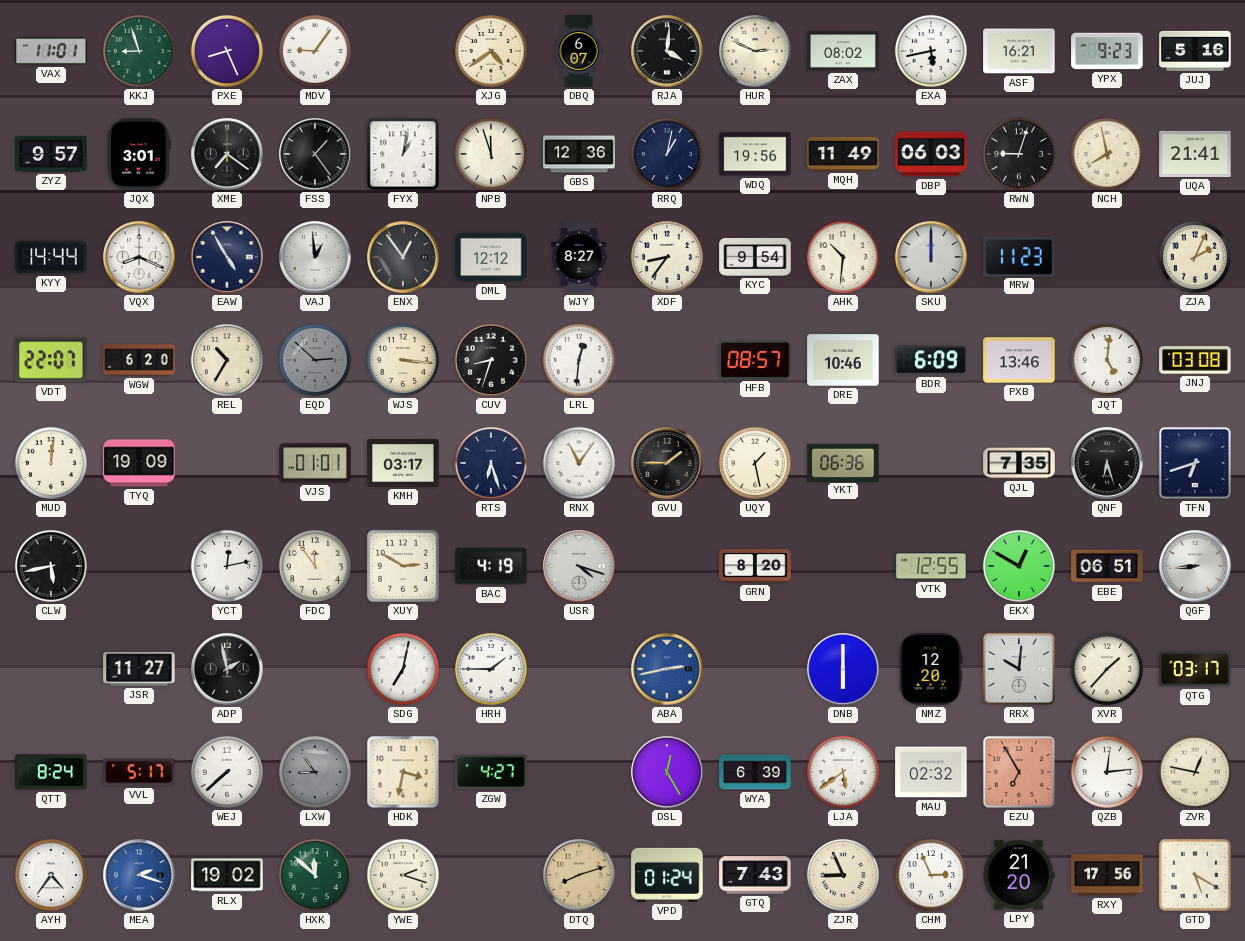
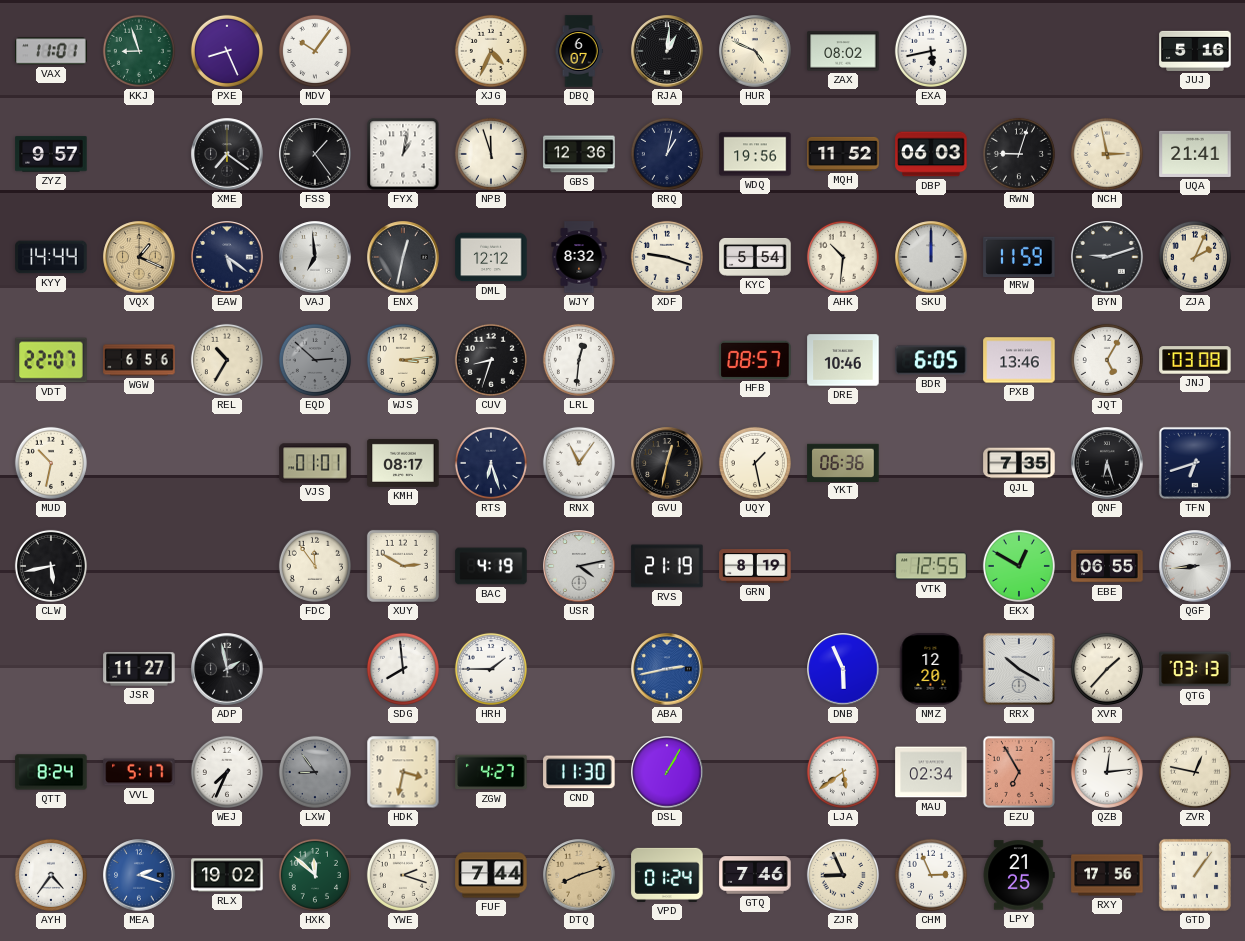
MDV: 9:06 -> 10:06 (315, 51)
XJG: 4:39 -> 4:34 (491, 51)
RJA: 4:01 -> 1:01 (667, 51)
HUR: 2:49 -> 4:49 (755, 51)
ASF: 16:21 -> none (1019, 51)
YPX: 9:23 -> none (1107, 51)
JQX: 3:01 -> none (139, 154)
MQH: 11:49 -> 11:52 (843, 154)
NCH: 7:58 -> 2:58 (1107, 154)
VQX: 8:19 -> 1:19 (139, 257)
VQX dial: white -> champagne (139, 257)
EAW: 4:55 -> 5:21 (227, 257)
VAJ: 12:59 -> 6:59 (315, 257)
ENX: 12:54 -> 12:32 (403, 257)
WJY: 8:27 -> 8:32 (579, 257)
XDF: 8:36 -> 9:18 (667, 257)
KYC: 9:54 -> 5:54 (755, 257)
MRW: 11:23 -> 11:59 (1019, 256)
BYN: none -> 9:12 (1107, 257)
WGW: 6:20 -> 6:56 (139, 360)
WJS: 3:16 -> 3:14 (403, 360)
BDR: 6:09 -> 6:05 (931, 360)
JQT: 5:01 -> 5:05 (1107, 360)
MUD: 12:01 -> 10:32 (51, 463)
TYQ: 19:09 -> none (139, 463)
KMH: 03:17 -> 08:17 (403, 463)
GVU: 1:45 -> 12:32 (667, 463)
YCT: 12:13 -> none (227, 566)
USR: 4:18 -> 4:13 (579, 566)
RVS: none -> 21:19 (667, 566)
GRN: 8:20 -> 8:19 (755, 566)
EBE: 06:51 -> 06:55 (1107, 566)
SDG: 7:02 -> 7:59 (403, 669)
DNB: 6:00 -> 5:56 (843, 669)
RRX: 10:01 -> 10:20 (1019, 669)
QTG: 03:17 -> 03:13 (1195, 669)
WEJ: 7:38 -> 7:34 (227, 772)
CND: none -> 11:30 (579, 772)
DSL: 12:25 -> 1:05 (667, 772)
WYA: 6:39 -> none (755, 772)
MAU: 02:32 -> 02:34 (931, 772)
FUF: none -> 7:44 (491, 875)
GTQ: 7:43 -> 7:46 (755, 875)
LPY: 21:20 -> 21:25 (1019, 875)
GTD: 5:20 -> 1:06 (1195, 875)
